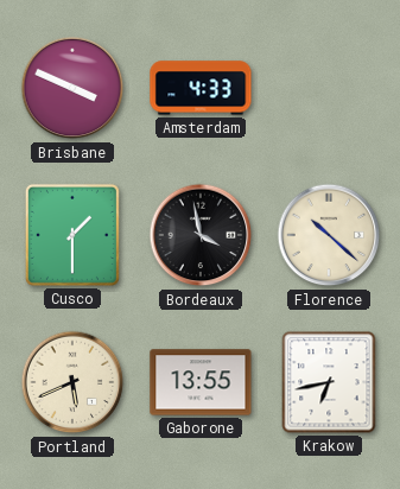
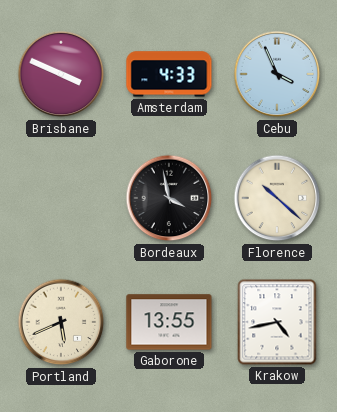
Cebu: none -> 3:56 (277, 74)
Cusco: 1:30 -> none (72, 235)
Krakow: 6:43 -> 4:43 (277, 322)
